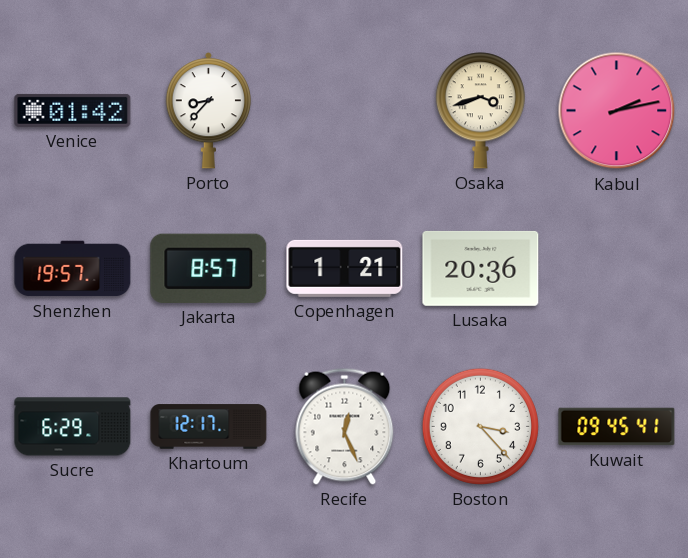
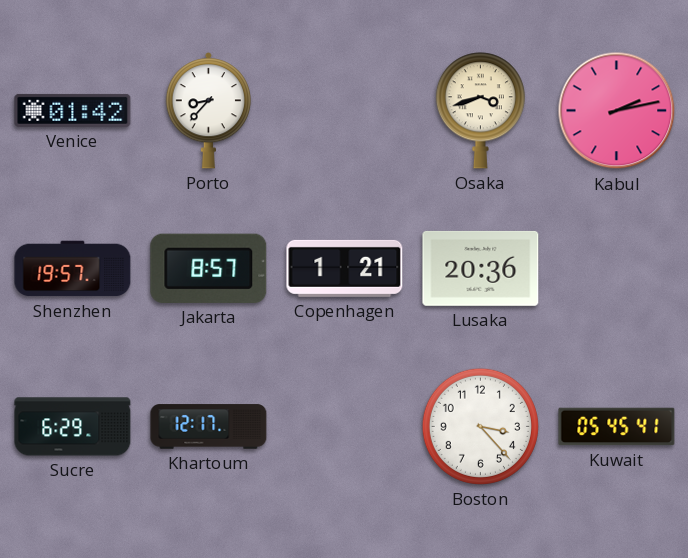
Recife: 12:26 -> none (345, 426)
Kuwait: 09:45 -> 05:45 (617, 427)
